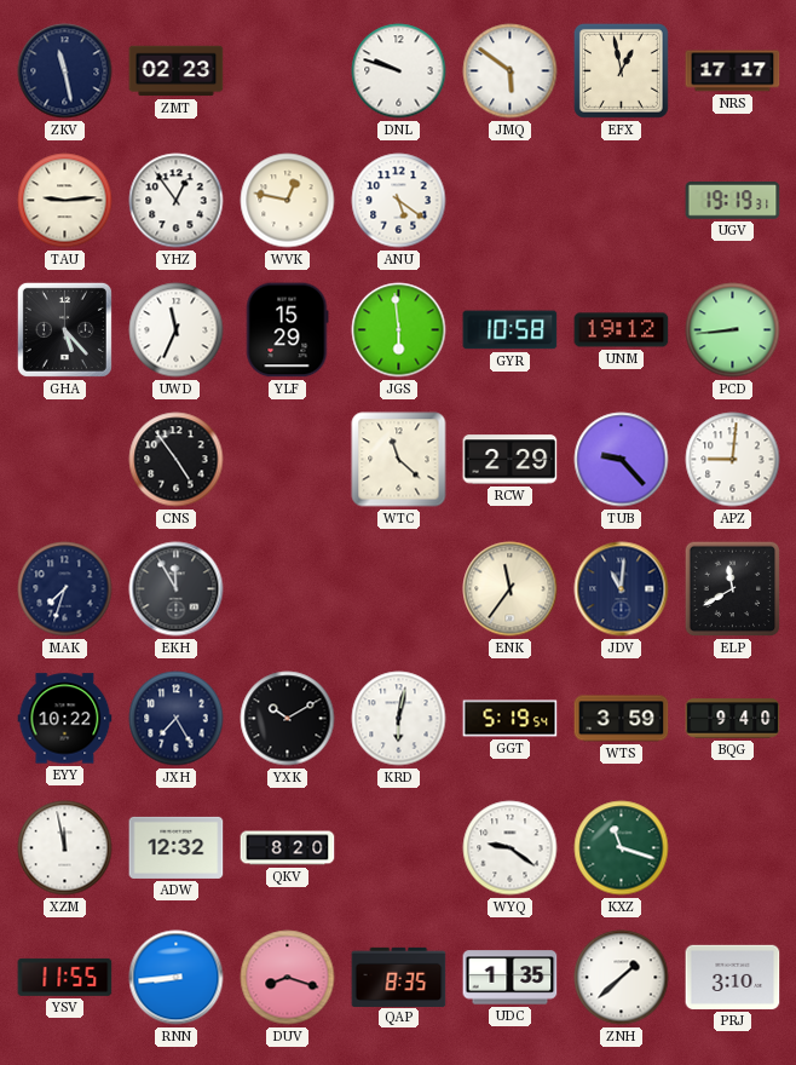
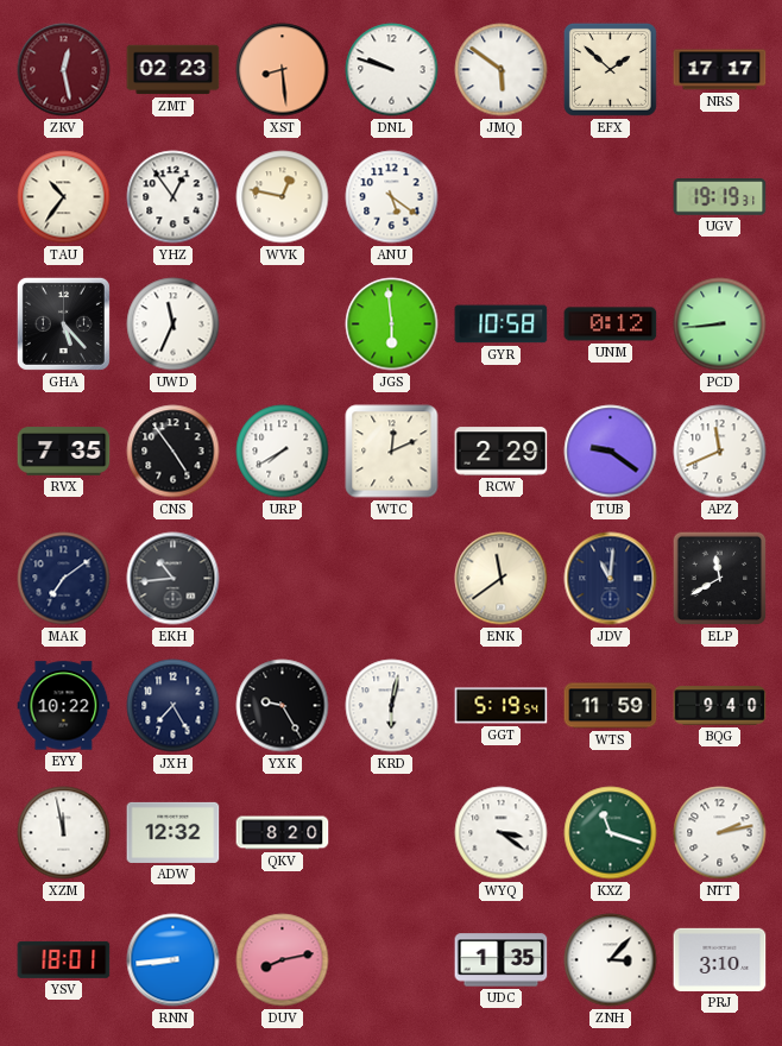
ZKV: 11:28 -> 12:28 (64, 70)
ZKV dial: navy -> burgundy (64, 70)
XST: none -> 8:29 (283, 70)
EFX: 12:58 -> 1:52 (610, 69)
TAU: 9:14 -> 10:36 (64, 197)
YLF: 15:29 -> none (287, 330)
UNM: 19:12 -> 0:12 (611, 324)
RVX: none -> 7:35 (64, 452)
URP: none -> 7:40 (283, 452)
WTC: 11:22 -> 12:11 (392, 452)
TUB: 9:23 -> 9:21 (611, 452)
APZ: 9:01 -> 11:41 (720, 452)
MAK: 7:33 -> 7:09 (64, 579)
EKH: 11:55 -> 10:44 (174, 579)
ENK: 11:36 -> 11:39 (502, 579)
YXK: 10:10 -> 9:25 (283, 706)
WTS: 3:59 -> 11:59 (611, 706)
WYQ: 9:21 -> 3:21 (502, 833)
NTT: none -> 2:13 (720, 833)
YSV: 11:55 -> 18:01 (64, 959)
DUV: 8:18 -> 8:13 (283, 960)
QAP: 8:35 -> none (399, 977)
ZNH: 1:38 -> 3:07 (611, 960)
